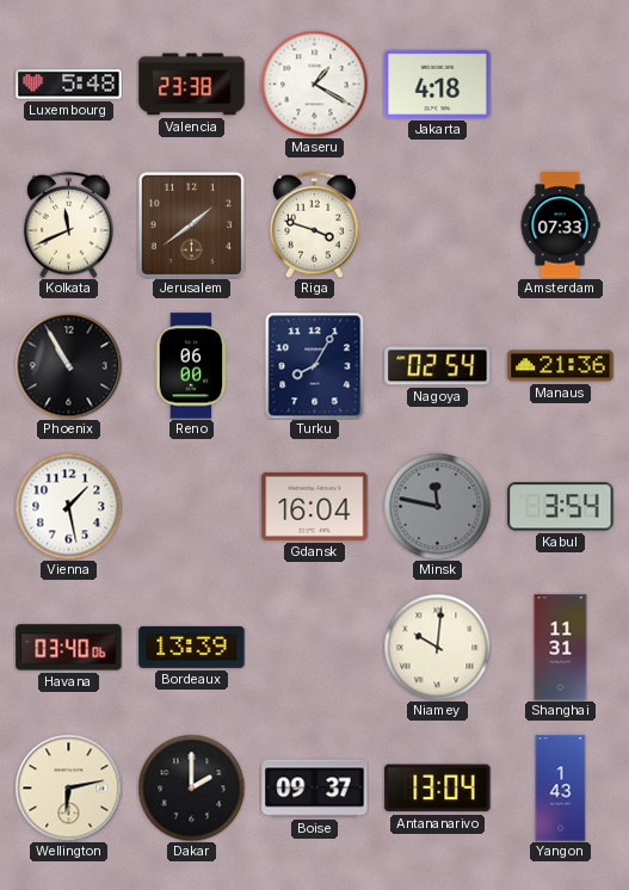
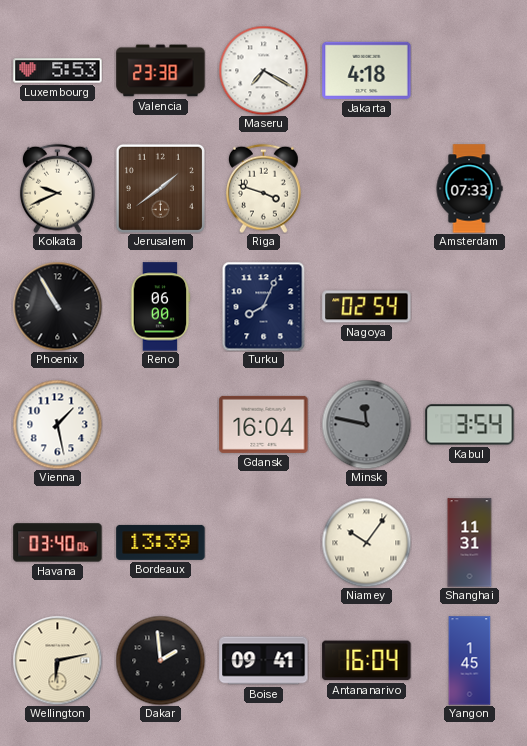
Luxembourg: 5:48 -> 5:53 (58, 71)
Maseru: 1:20 -> 7:20 (263, 70)
Kolkata: 11:41 -> 9:41 (58, 188)
Turku: 8:05 -> 8:04 (264, 306)
Manaus: 21:36 -> none (561, 366)
Niamey: 10:01 -> 10:06 (366, 542)
Dakar: 2:00 -> 1:59 (160, 660)
Boise: 09:37 -> 09:41 (264, 661)
Antananarivo: 13:04 -> 16:04 (367, 661)
Yangon: 1:43 -> 1:45 (470, 661)
